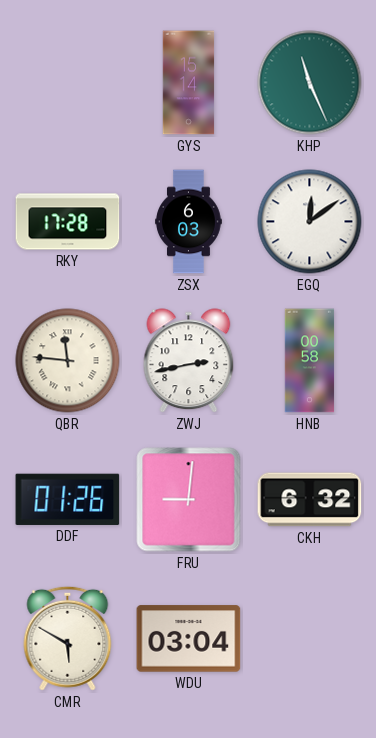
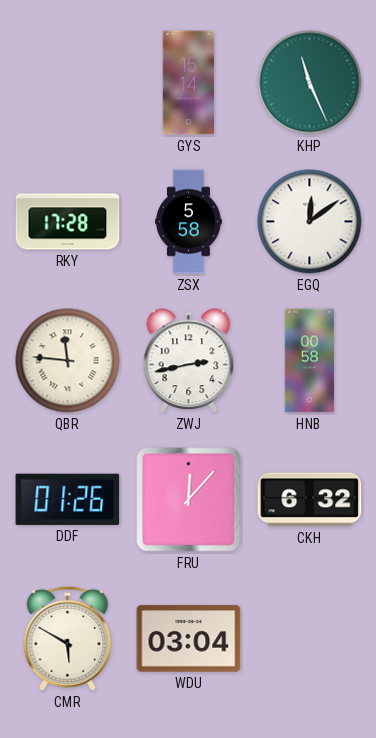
ZSX: 6:03 -> 5:58 (189, 222)
FRU: 9:01 -> 12:07 (189, 500)
